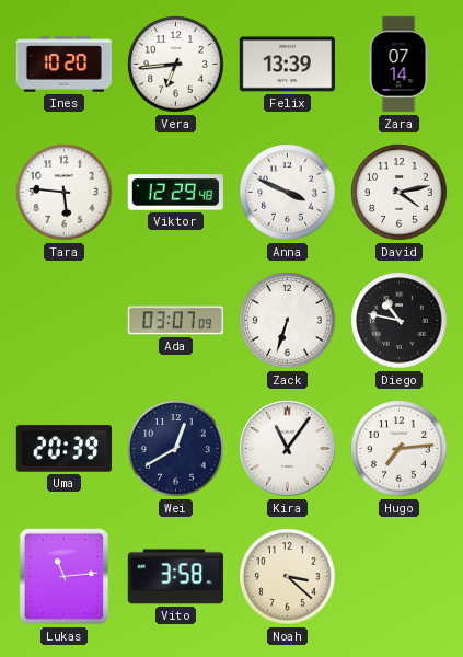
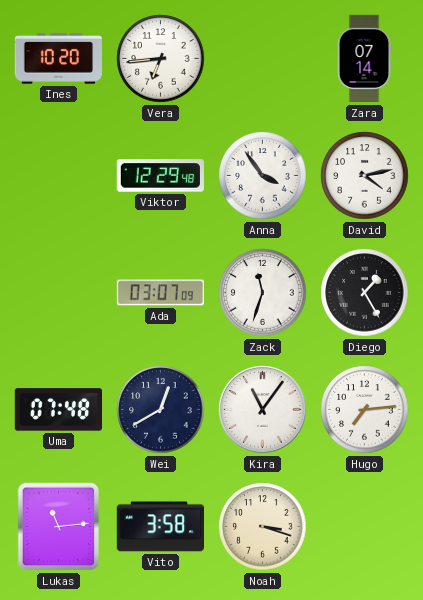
Felix: 13:39 -> none (287, 65)
Tara: 5:46 -> none (65, 193)
Anna: 3:49 -> 3:54 (263, 176)
Zack: 6:33 -> 11:33 (263, 293)
Diego: 10:47 -> 1:25 (365, 293)
Uma: 20:39 -> 07:48 (58, 410)
Noah: 3:22 -> 3:18 (263, 527)
